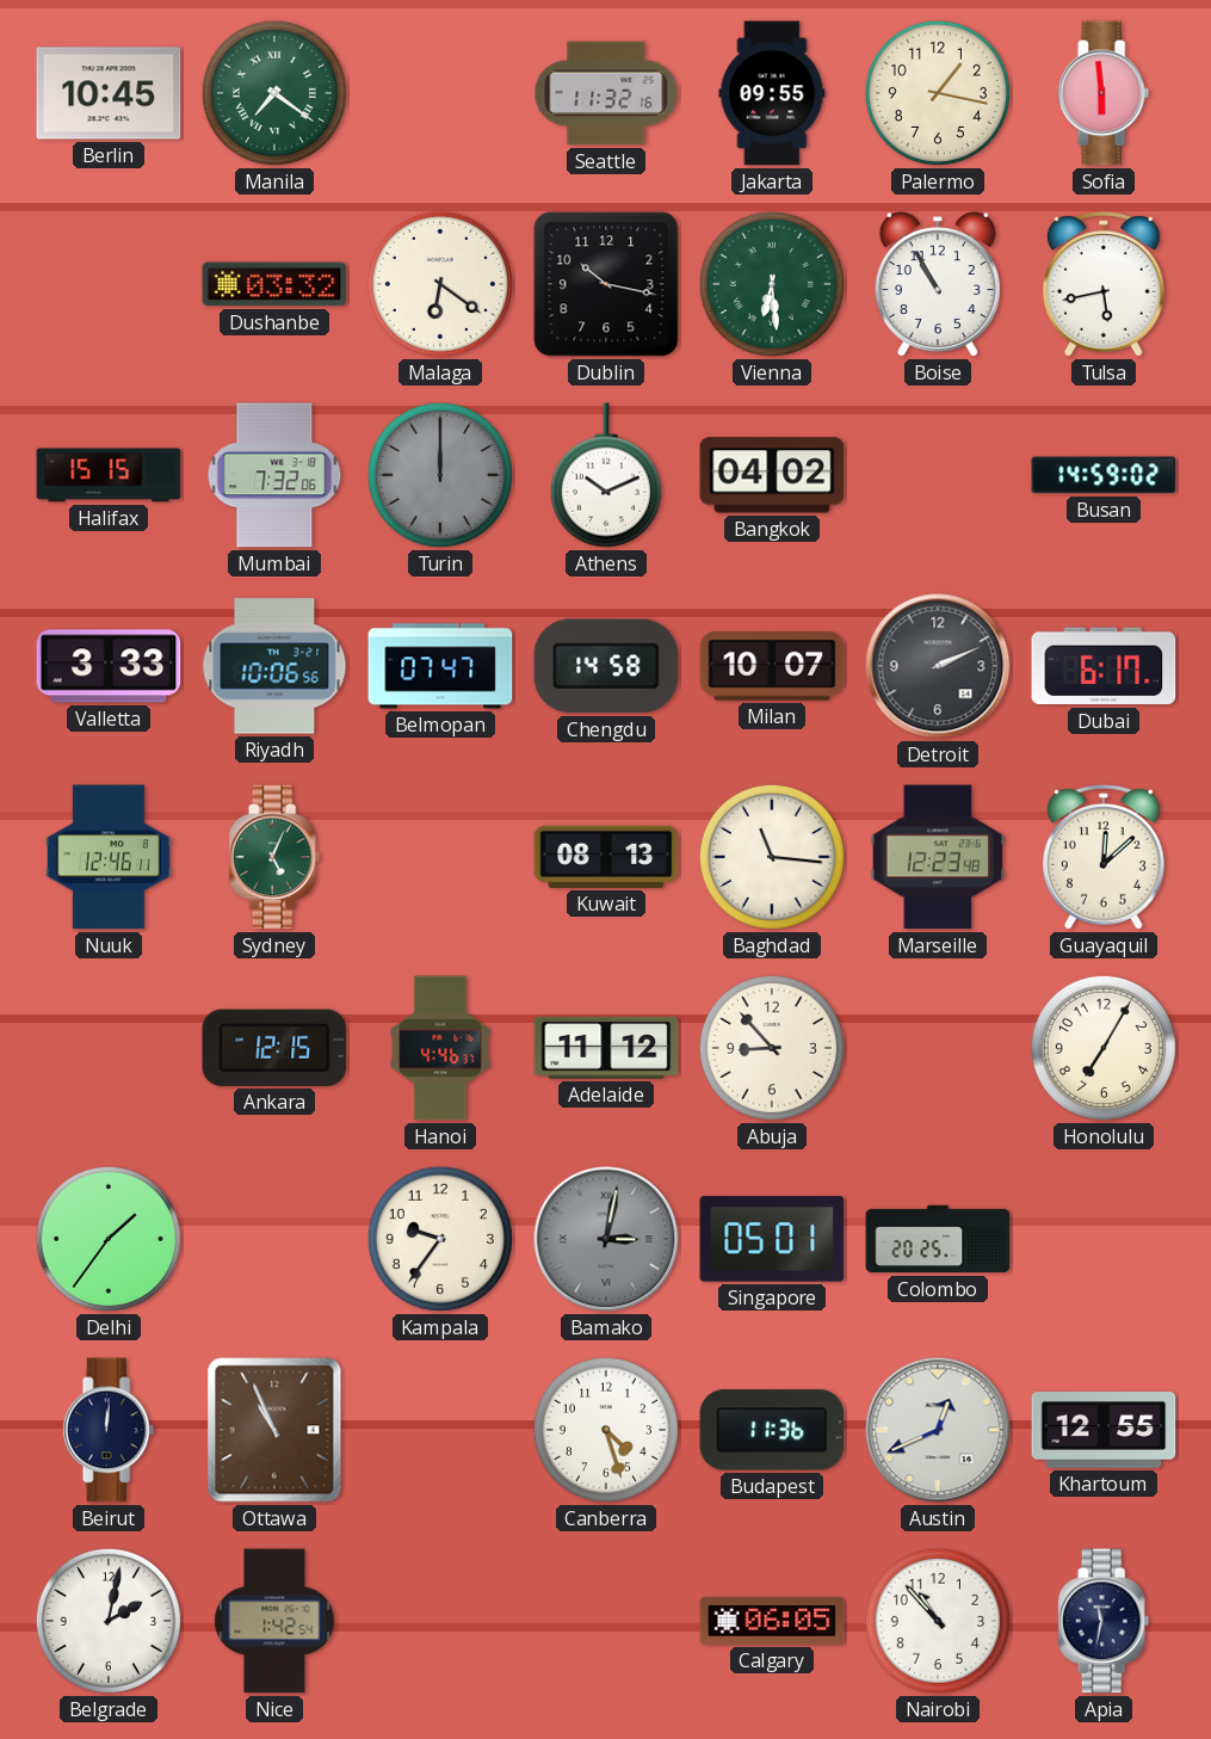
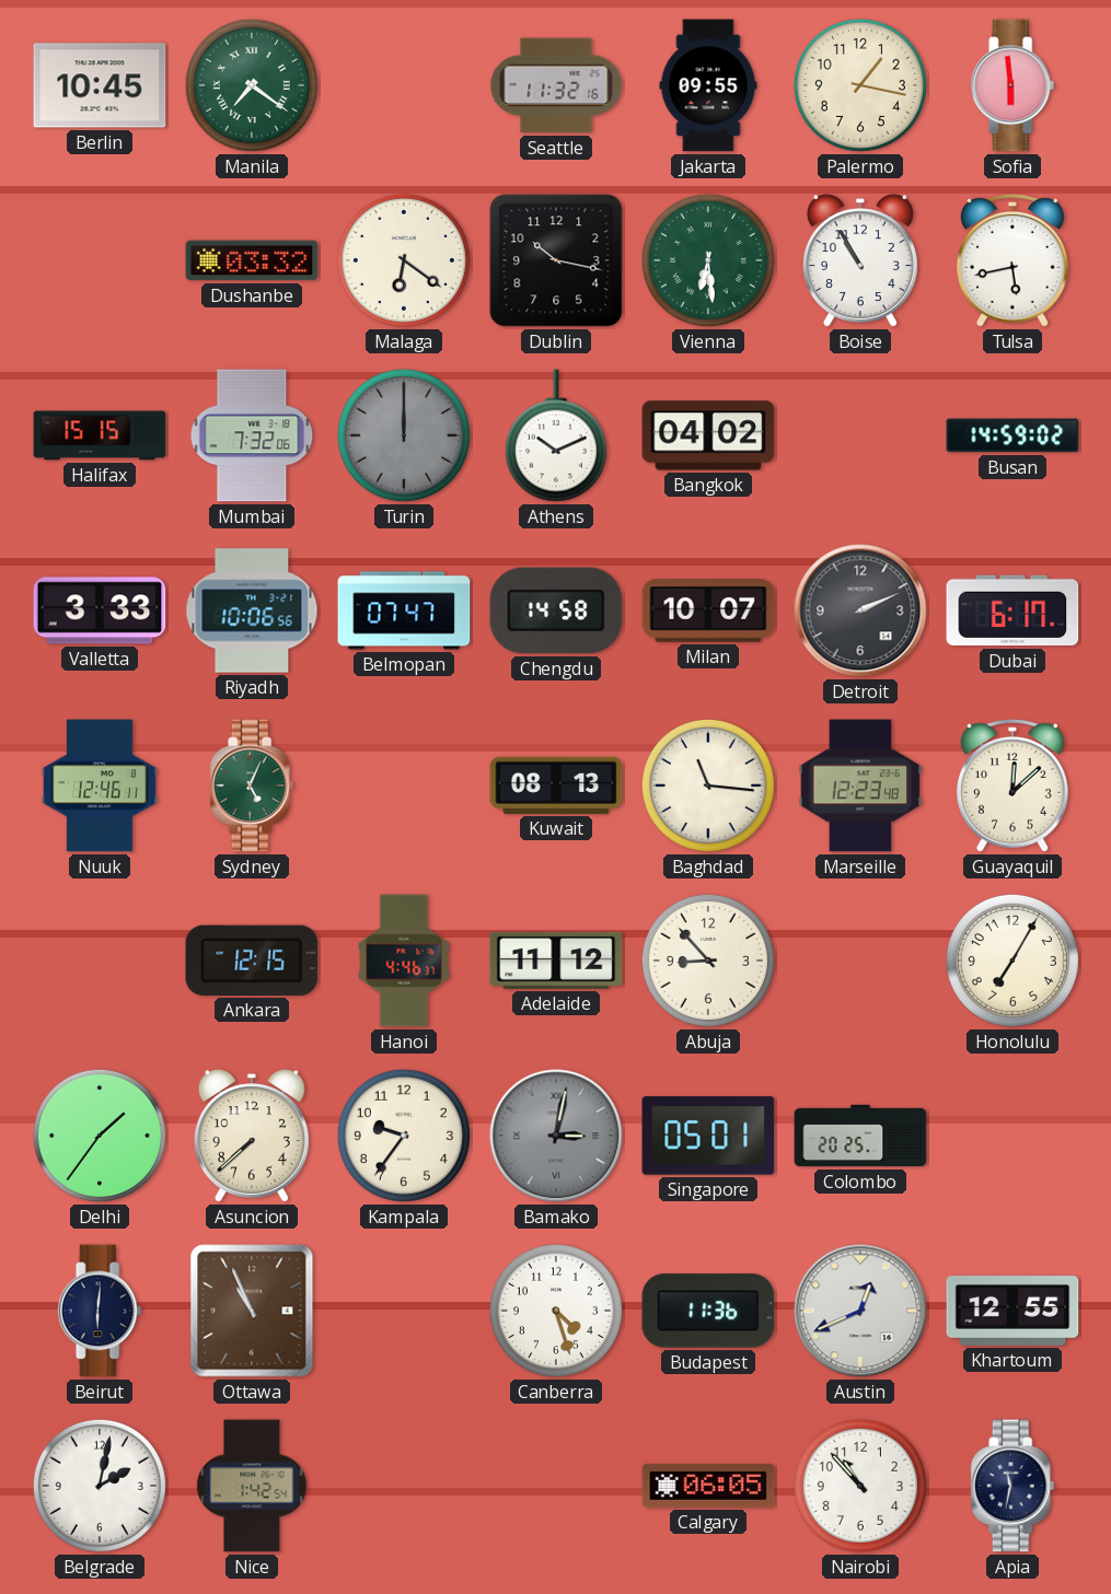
Asuncion: none -> 7:38 (252, 1137)
Beirut: 12:01 -> 6:01 (100, 1311)
